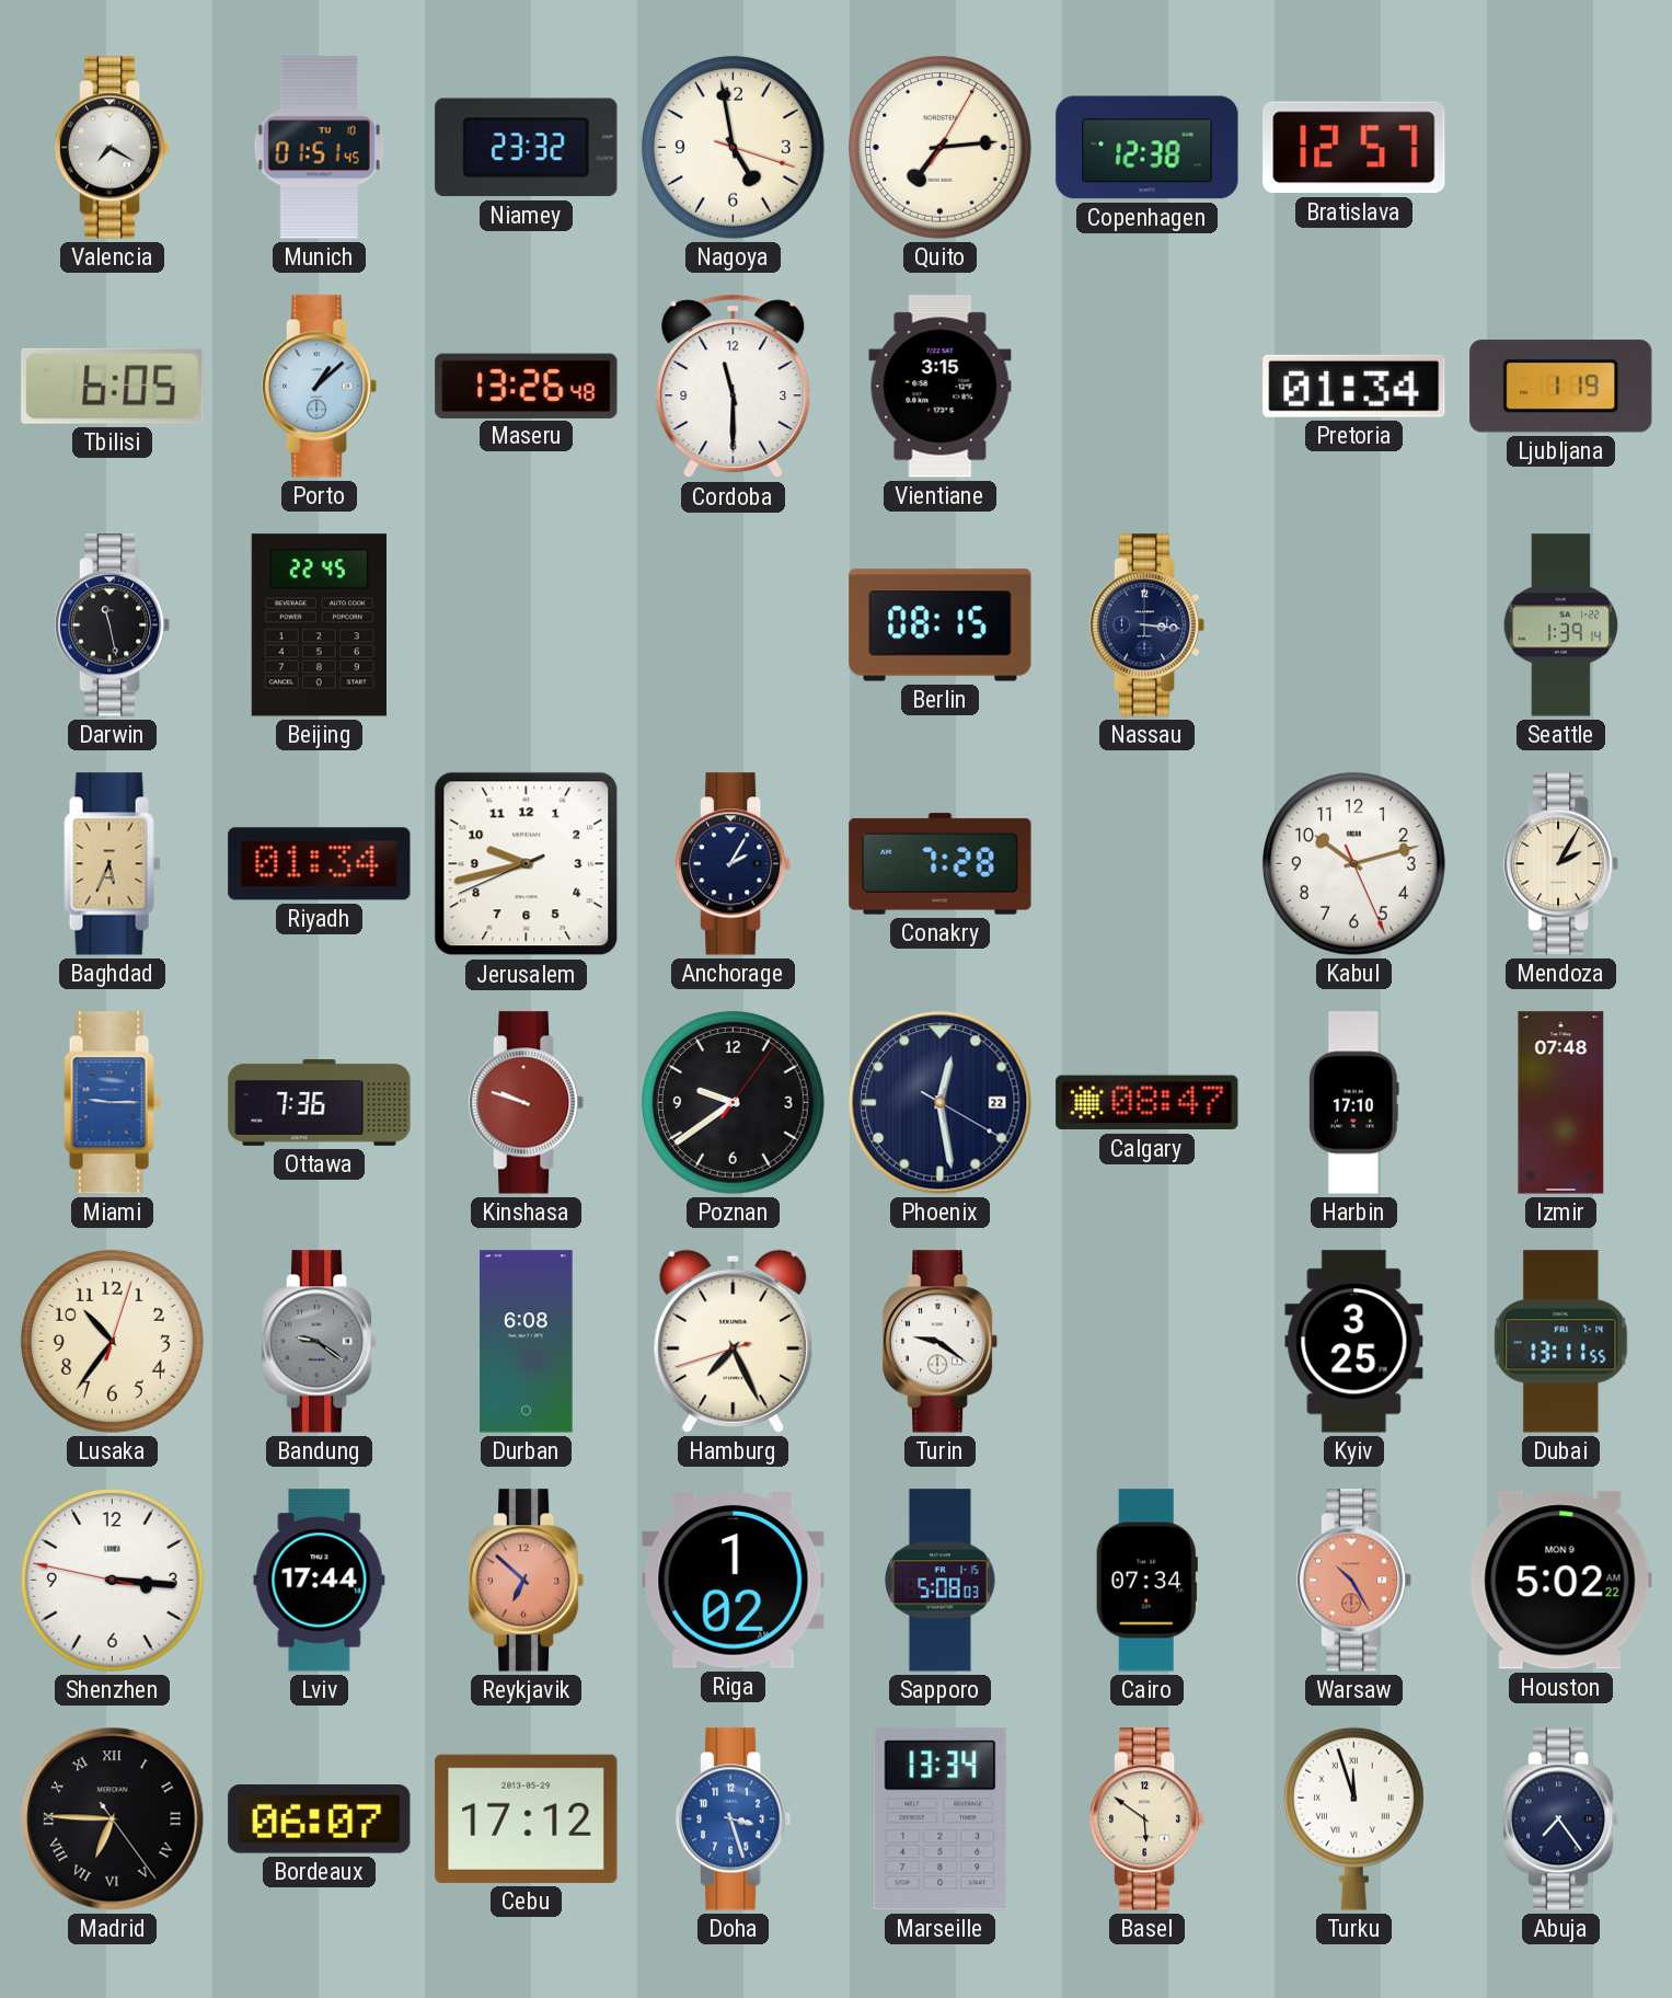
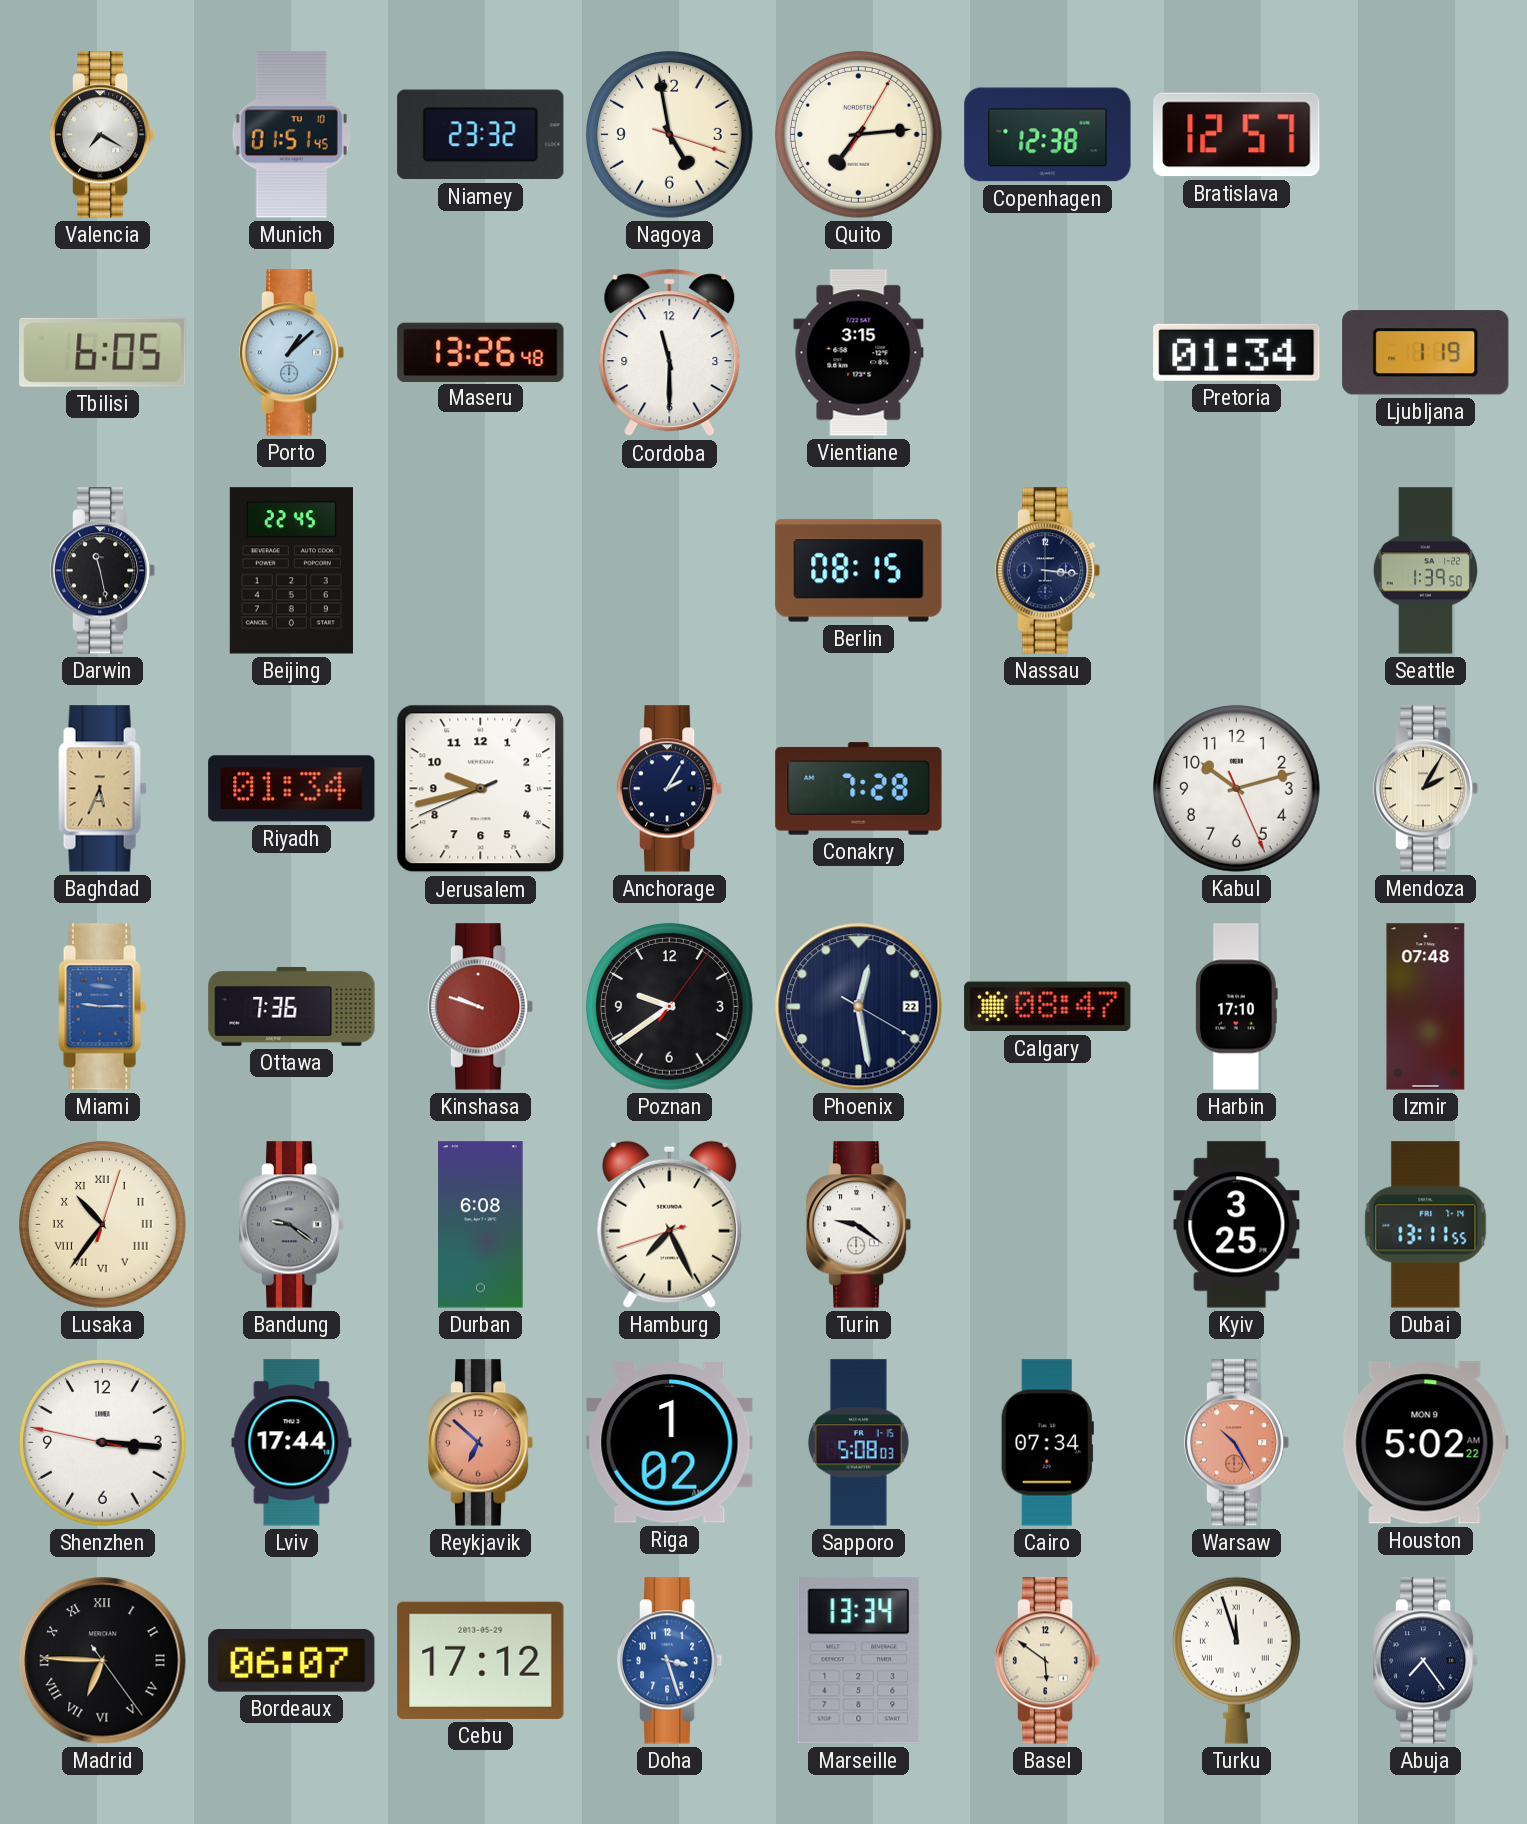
Seattle: 1:39:14 -> 1:39:50 (1425, 571)
Lusaka numerals: Arabic -> Roman (103, 1225)
